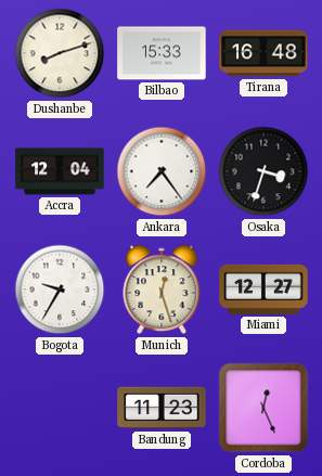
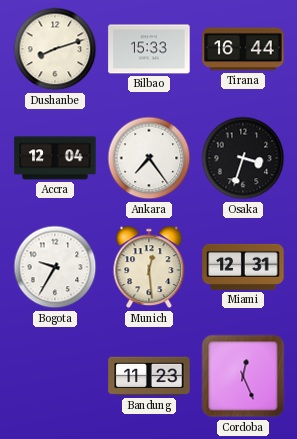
Tirana: 16:48 -> 16:44 (243, 49)
Munich: 12:27 -> 12:29 (149, 267)
Miami: 12:27 -> 12:31 (243, 267)
